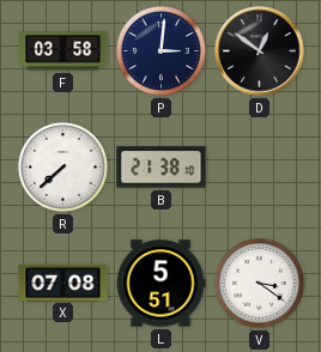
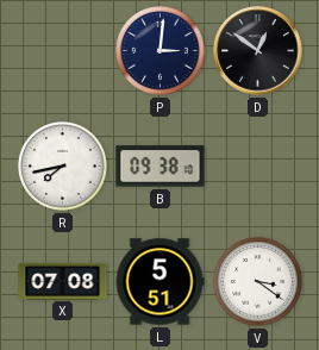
F: 03:58 -> none (63, 51)
R: 7:38 -> 7:43 (62, 167)
B: 21:38 -> 09:38 (161, 167)
